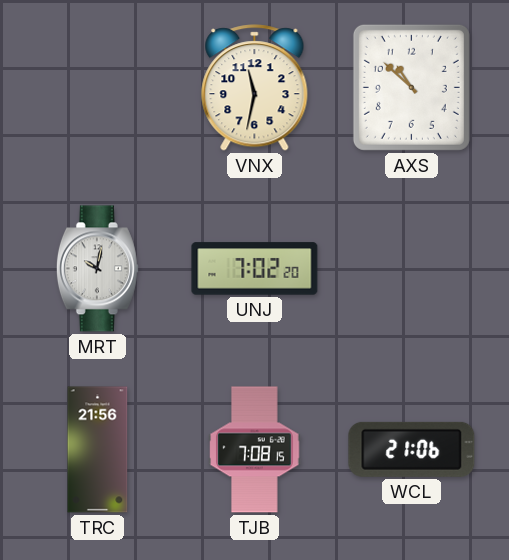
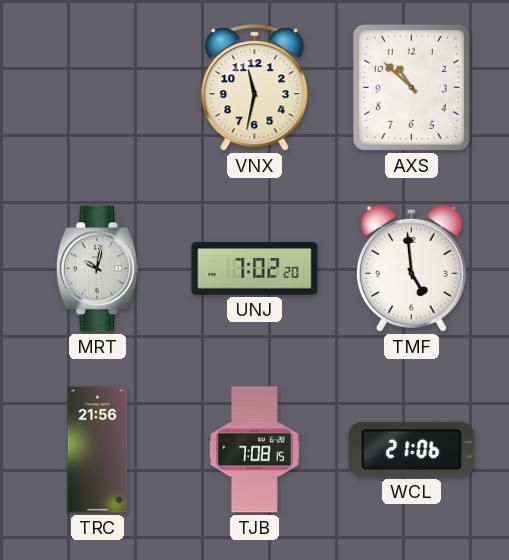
TMF: none -> 4:59 (411, 268)
